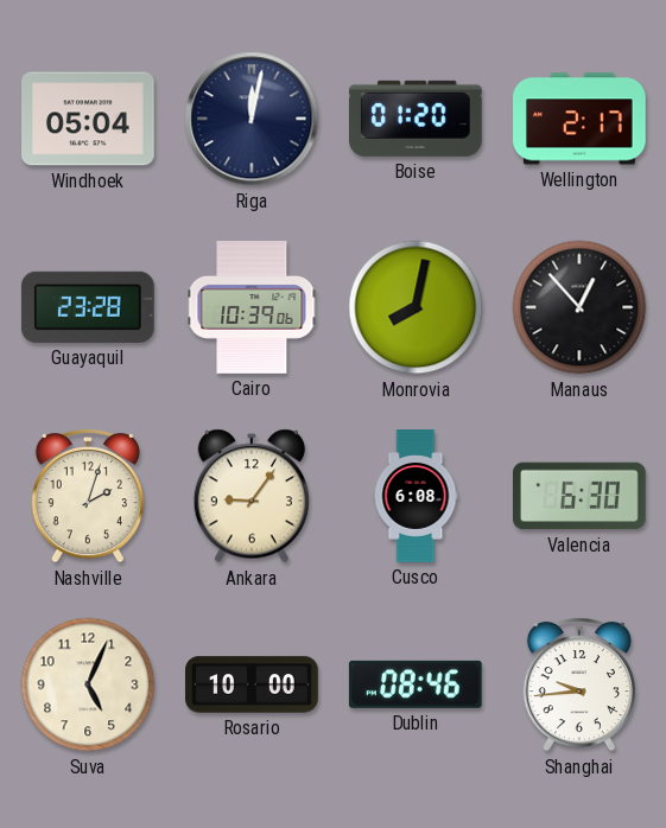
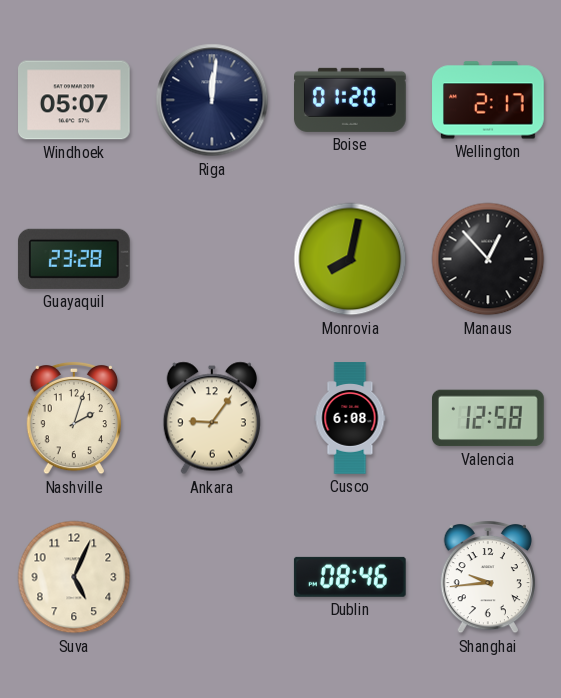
Windhoek: 05:04 -> 05:07 (75, 100)
Riga: 12:02 -> 12:01 (212, 100)
Cairo: 10:39 -> none (252, 307)
Valencia: 6:30 -> 12:58 (489, 418)
Rosario: 10:00 -> none (252, 684)
